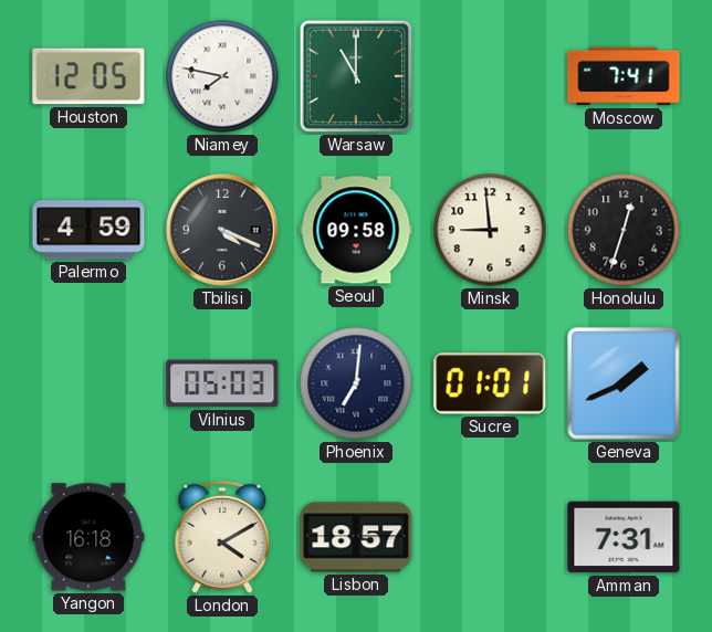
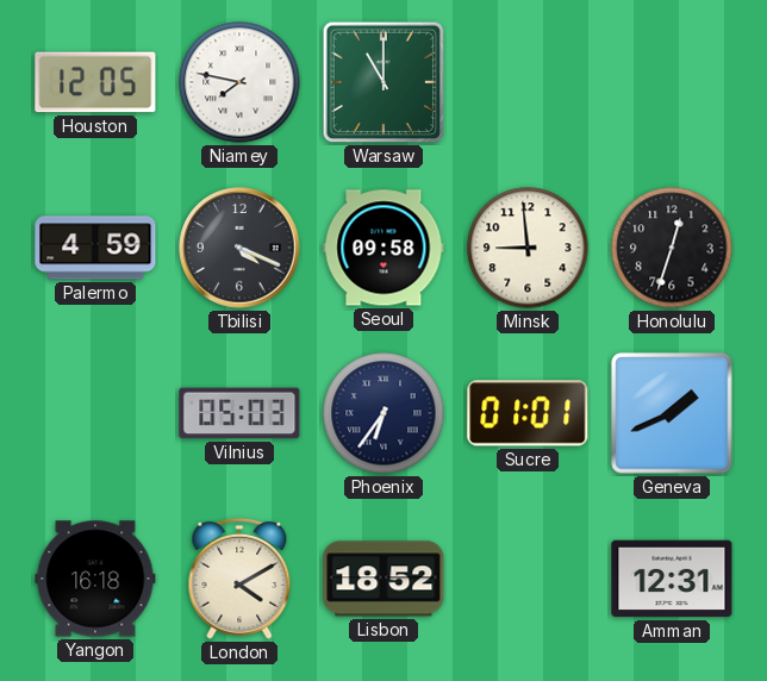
Moscow: 7:41 -> none (624, 76)
Phoenix: 7:01 -> 6:36 (383, 413)
Lisbon: 18:57 -> 18:52 (383, 579)
Amman: 7:31 -> 12:31 (672, 579)
